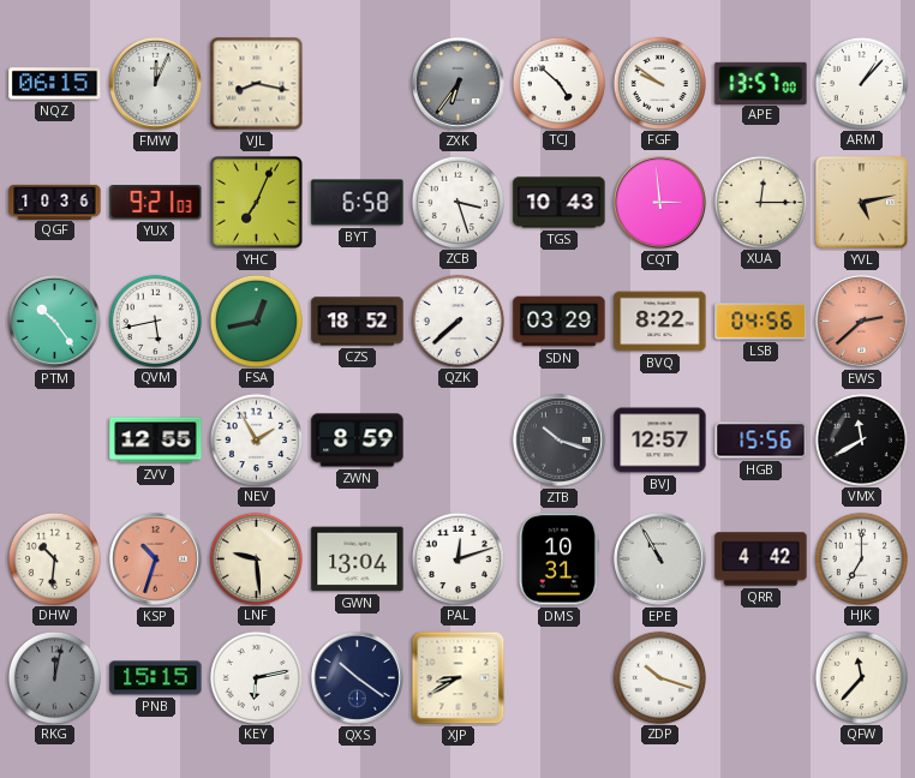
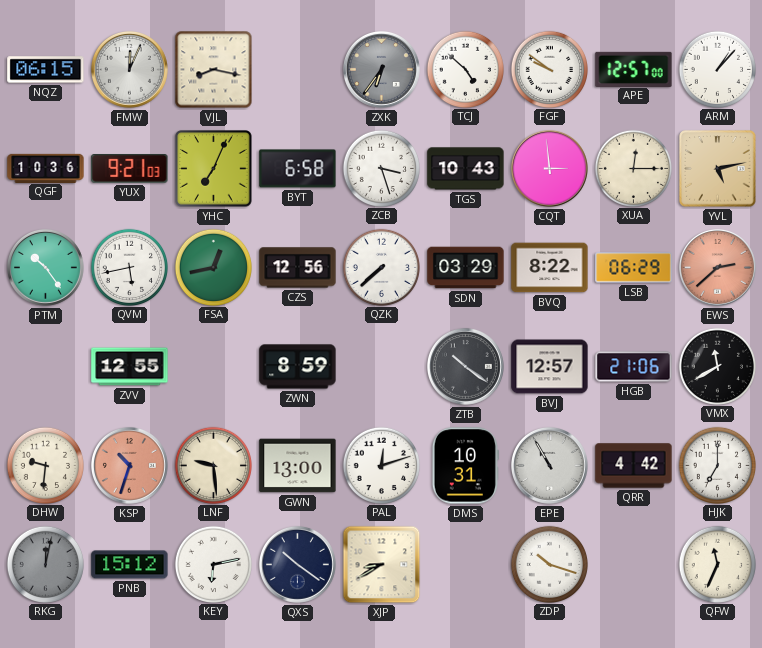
APE: 13:57 -> 12:57 (634, 69)
CZS: 18:52 -> 12:56 (298, 268)
LSB: 04:56 -> 06:29 (634, 268)
NEV: 1:55 -> none (256, 439)
ZTB: 10:18 -> 10:21 (465, 366)
HGB: 15:56 -> 21:06 (634, 367)
DHW: 10:31 -> 9:31 (45, 465)
GWN: 13:04 -> 13:00 (298, 466)
PNB: 15:15 -> 15:12 (130, 565)
QFW: 11:37 -> 11:34 (717, 564)
